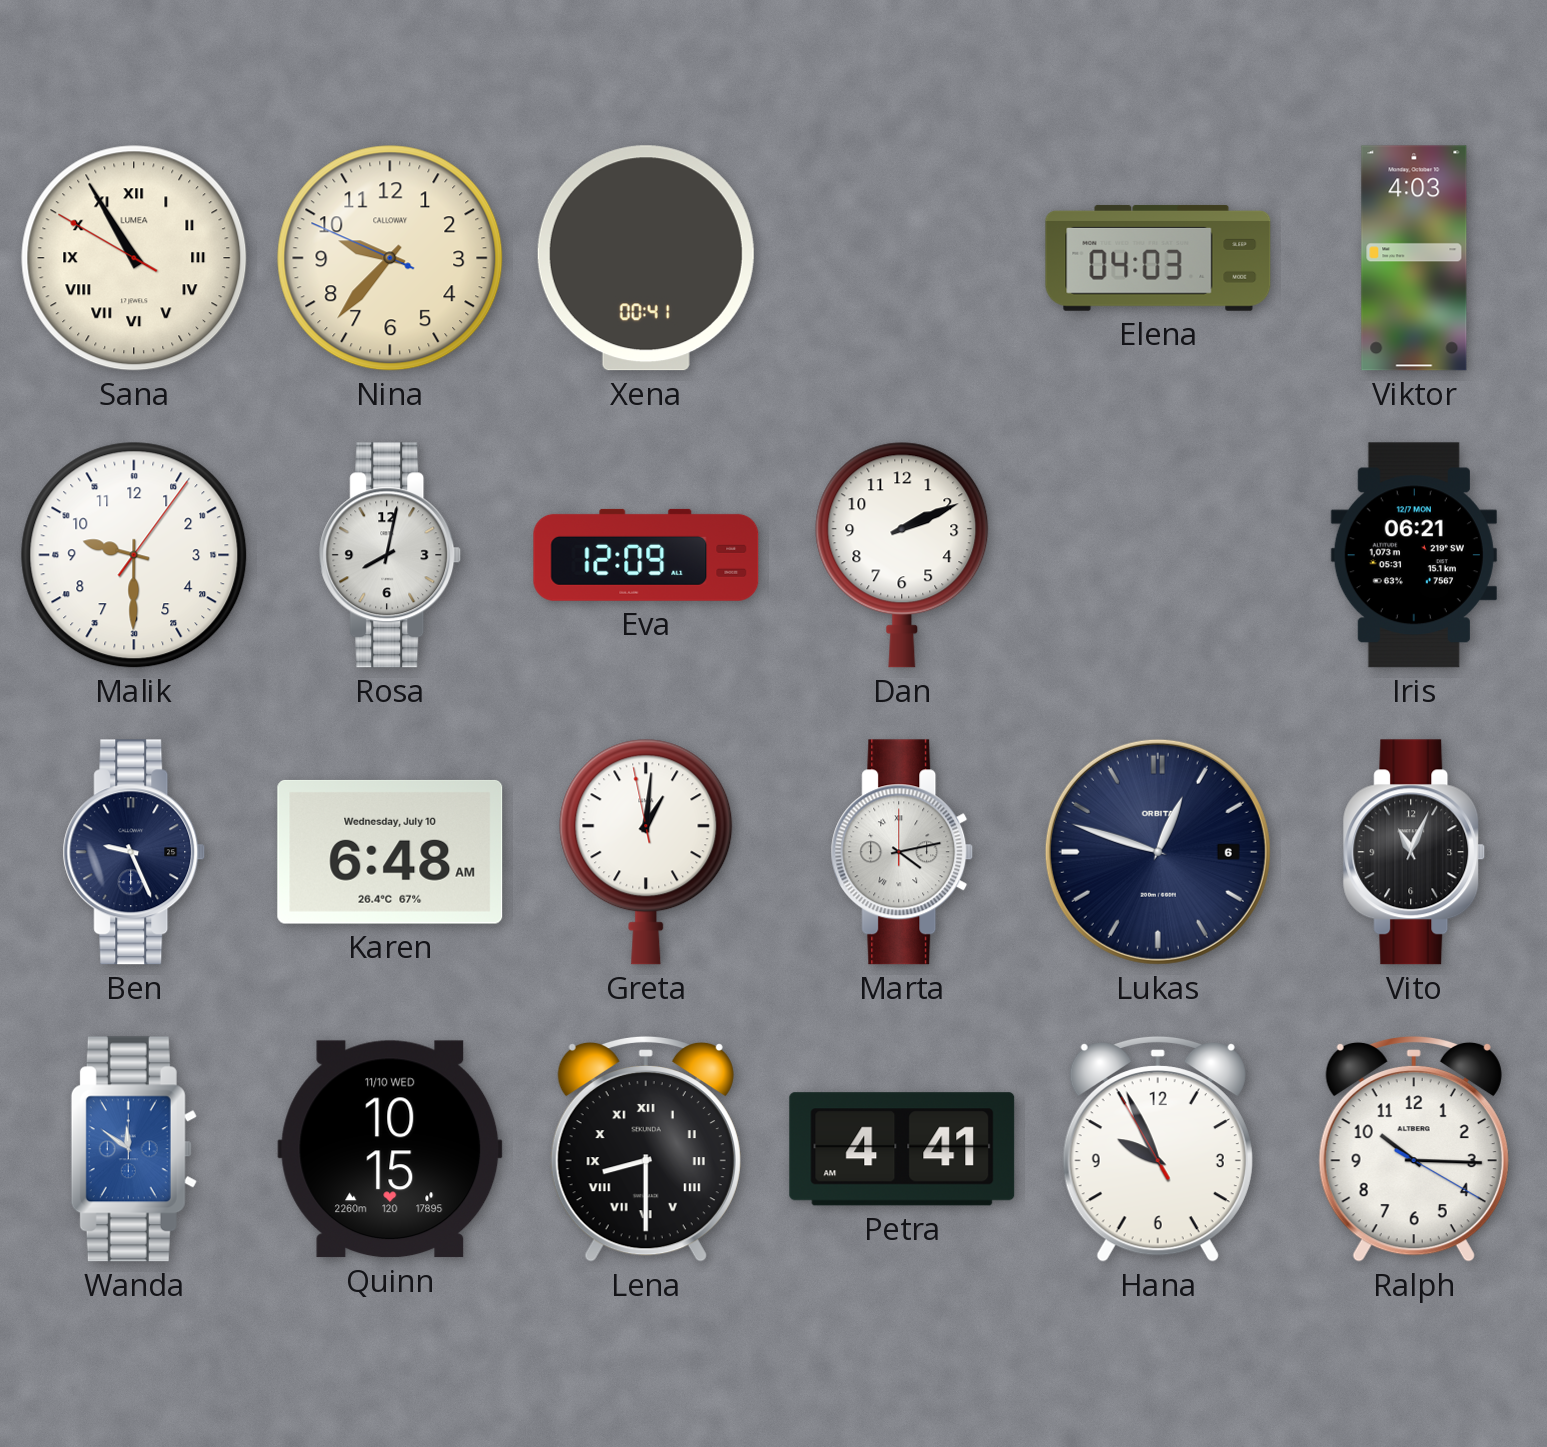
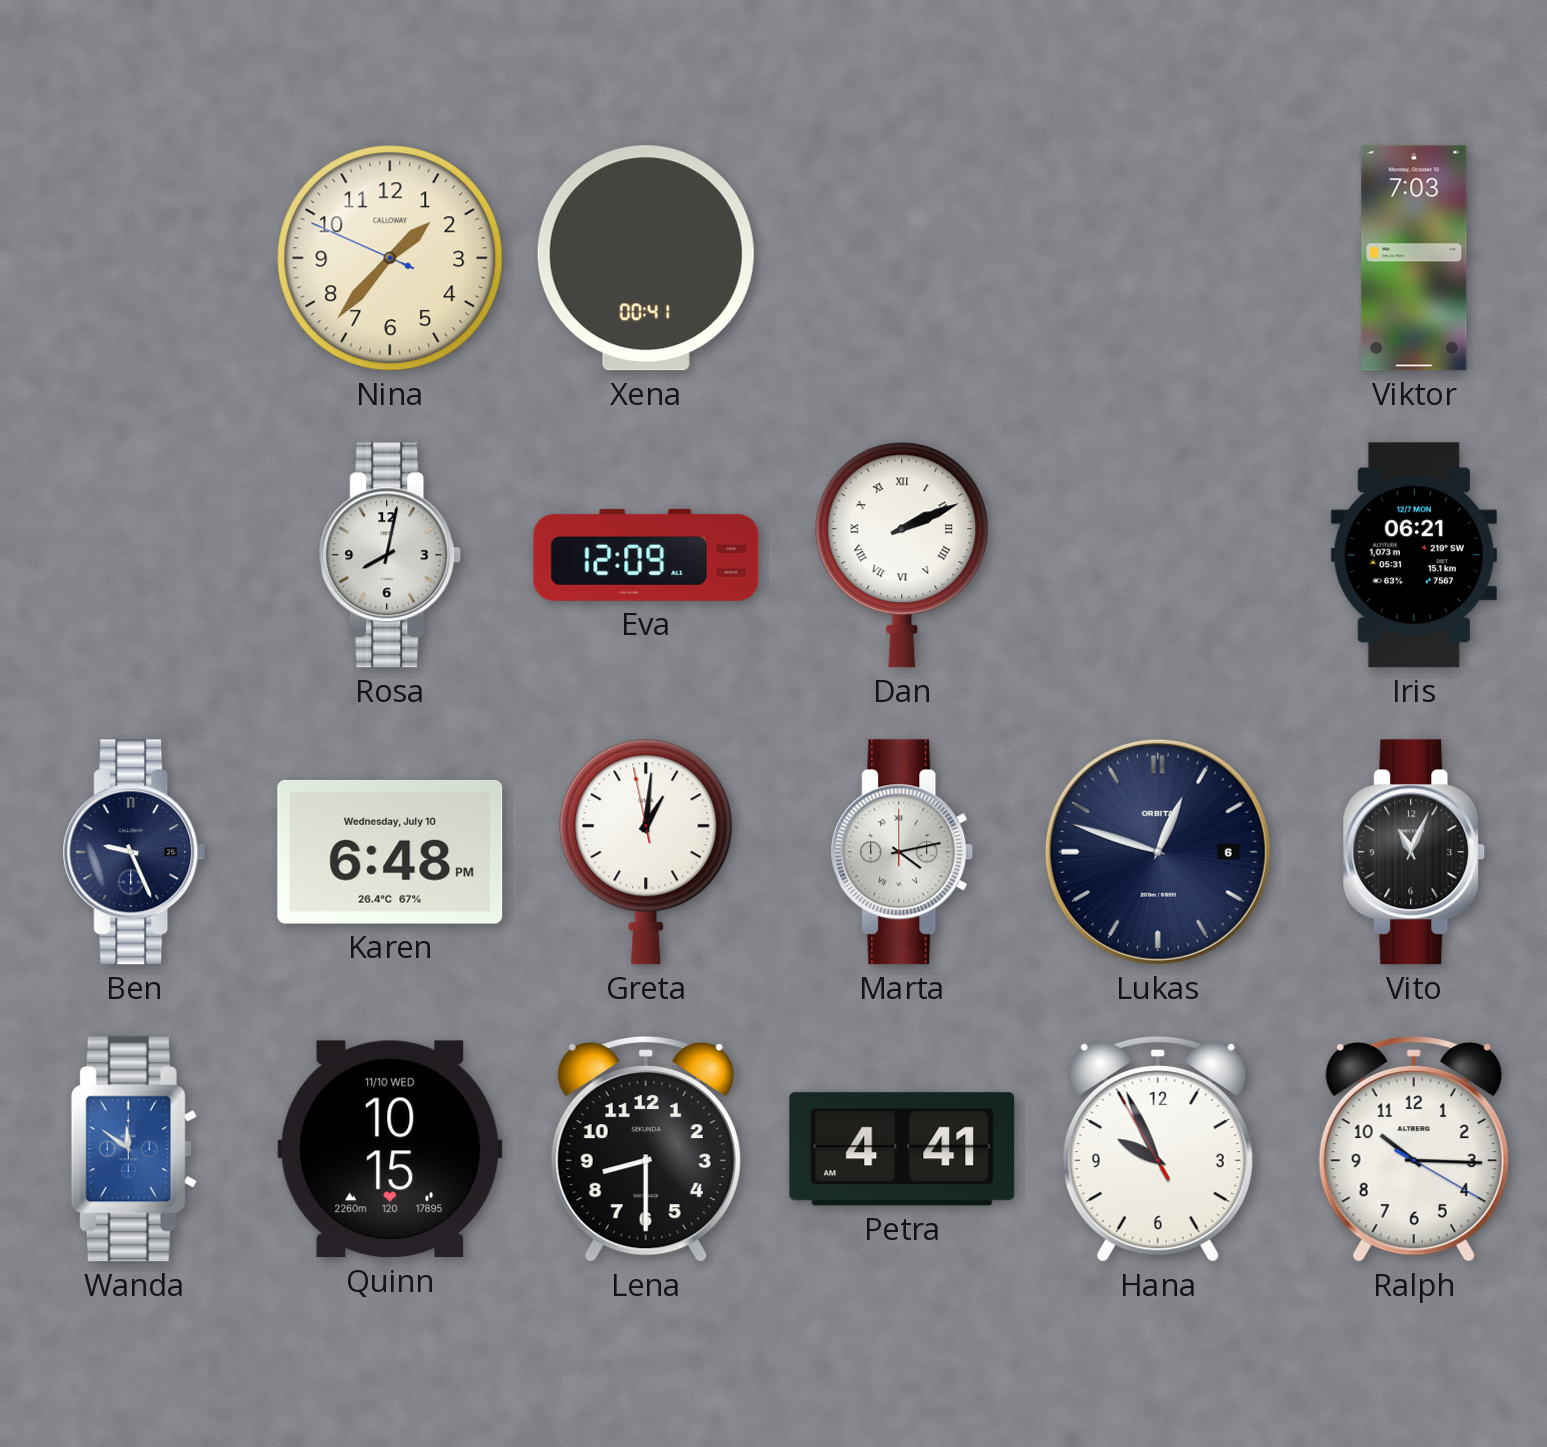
Sana: 10:54 -> none (134, 258)
Nina: 9:36 -> 1:36 (390, 258)
Elena: 04:03 -> none (1158, 258)
Viktor: 4:03 -> 7:03 (1414, 258)
Malik: 9:30 -> none (134, 555)
Dan numerals: Arabic -> Roman (902, 555)
Karen: 6:48 AM -> 6:48 PM (390, 852)
Lena numerals: Roman -> Arabic (646, 1149)
